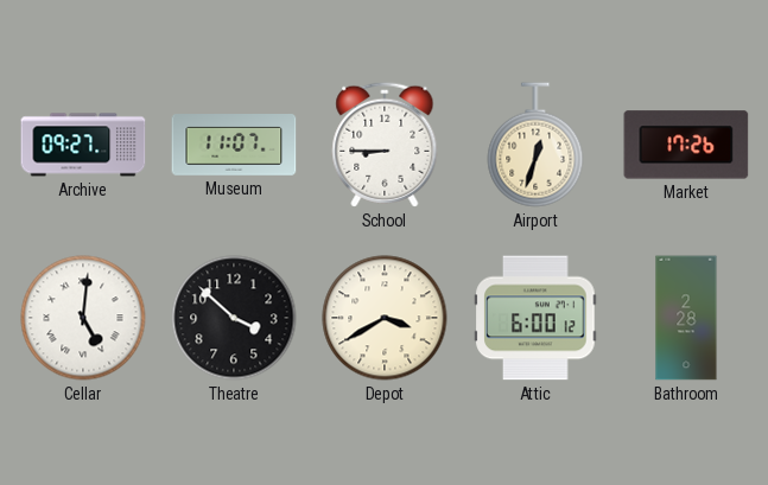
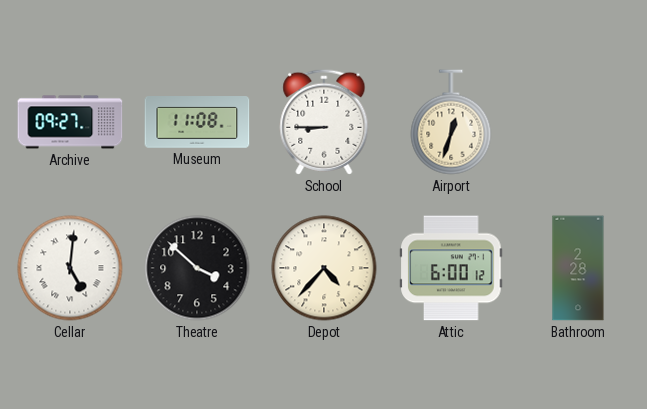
Museum: 11:07 -> 11:08 (197, 123)
Market: 17:26 -> none (686, 145)
Depot: 3:40 -> 4:37 (324, 268)
